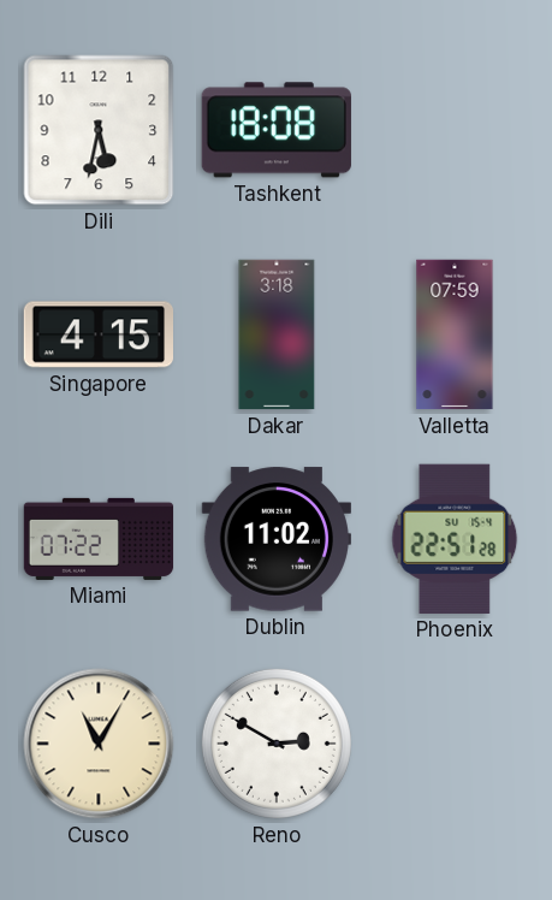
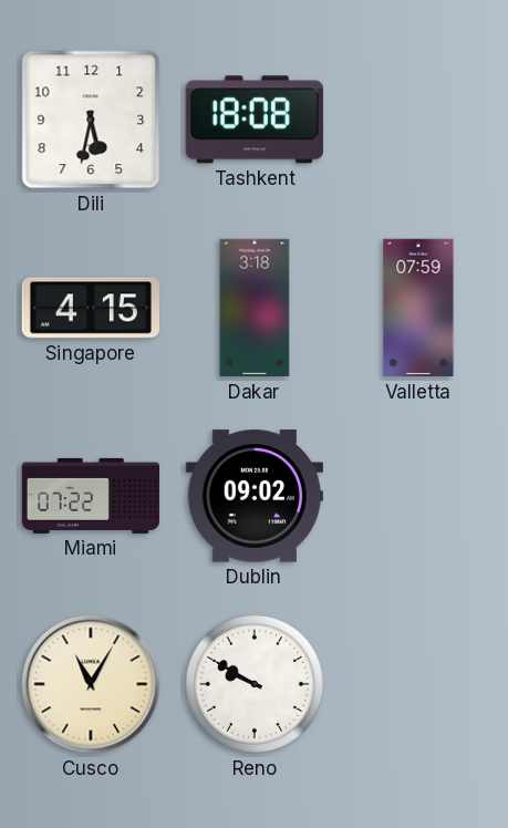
Dublin: 11:02 -> 09:02 (253, 496)
Phoenix: 22:51 -> none (455, 539)
Reno: 2:50 -> 9:50 (255, 684)
